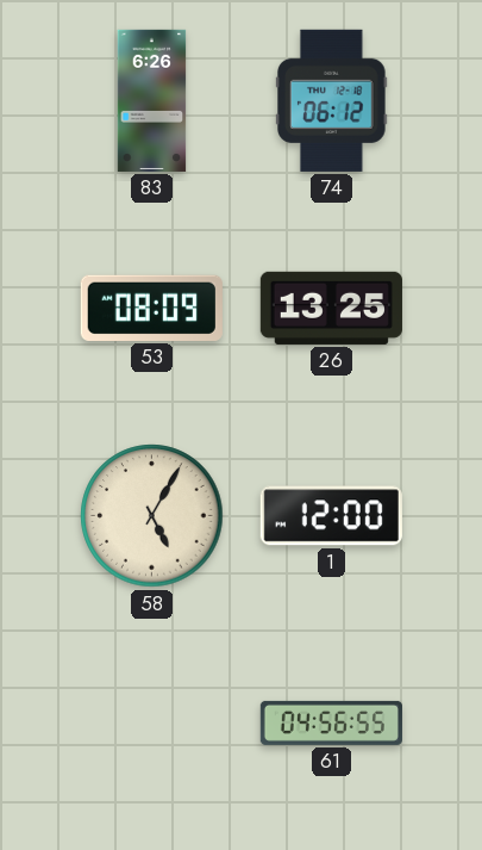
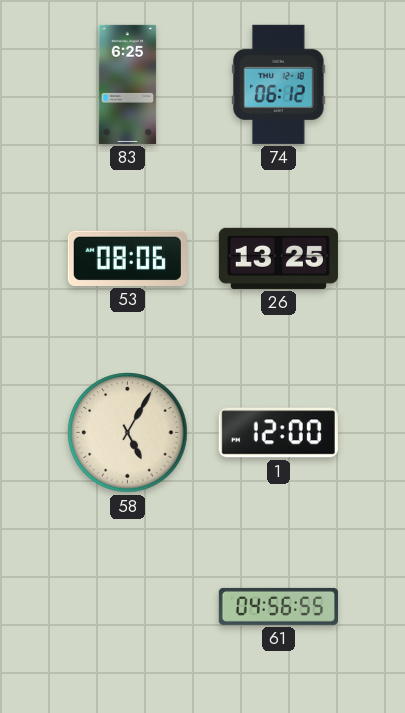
83: 6:26 -> 6:25 (128, 84)
53: 08:09 -> 08:06 (127, 258)
